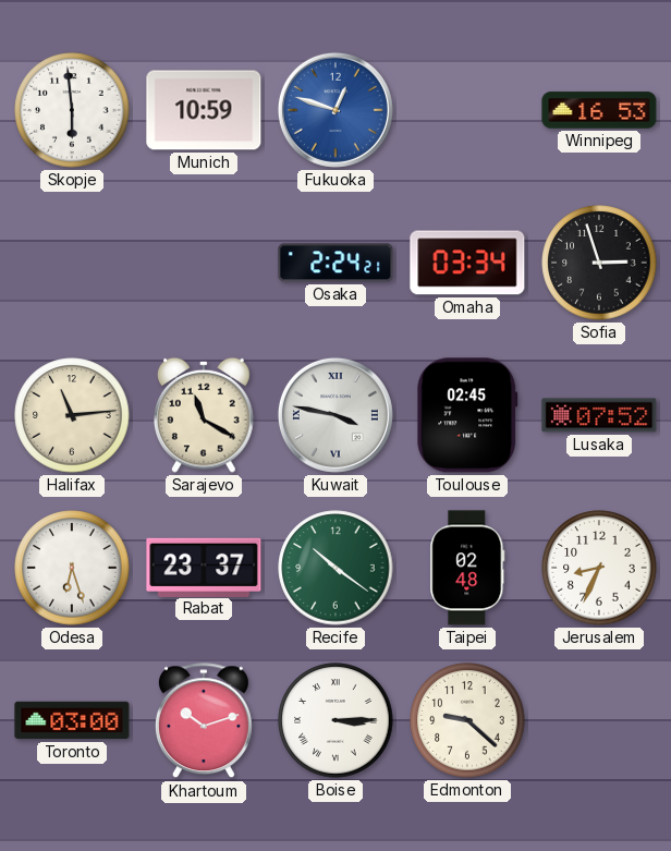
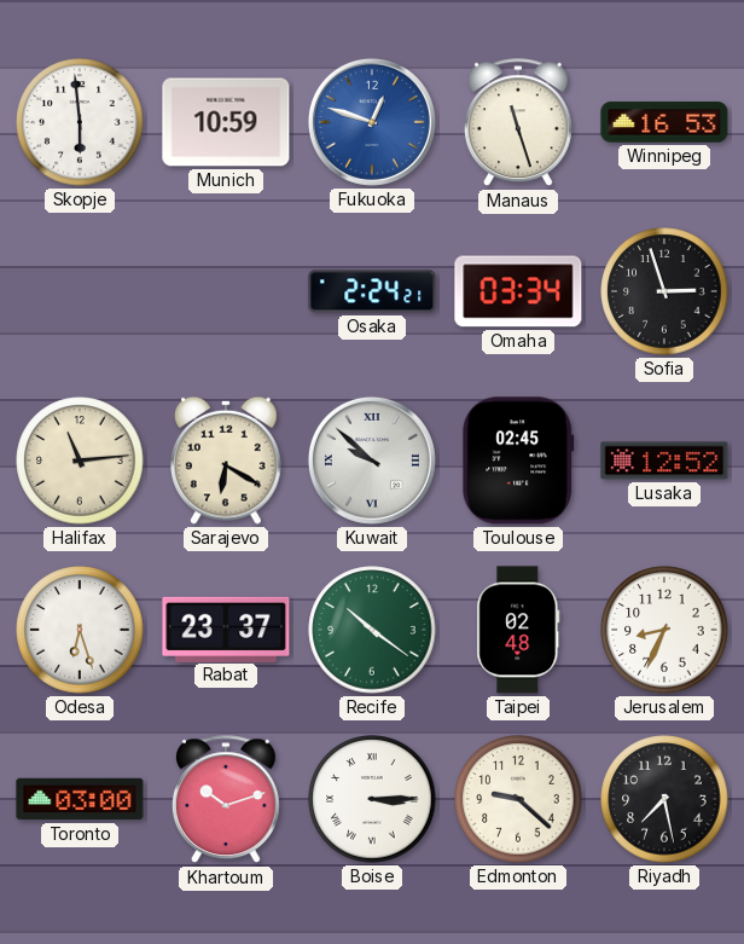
Manaus: none -> 11:27 (518, 123)
Sarajevo: 11:20 -> 6:20 (226, 461)
Kuwait: 3:47 -> 9:52 (372, 461)
Lusaka: 07:52 -> 12:52 (664, 461)
Riyadh: none -> 7:28 (664, 799)
